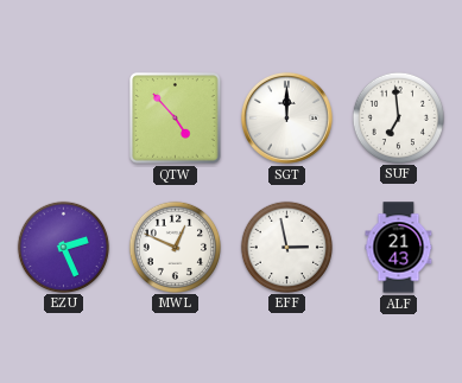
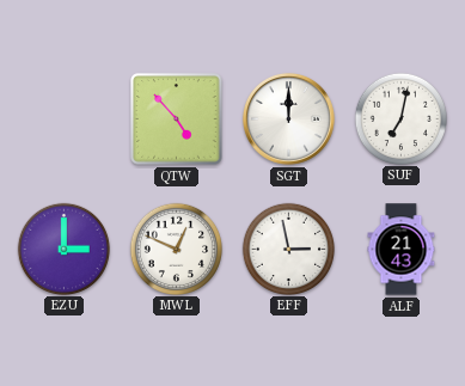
SUF: 6:59 -> 7:02 (400, 118)
EZU: 2:26 -> 3:00 (63, 249)
